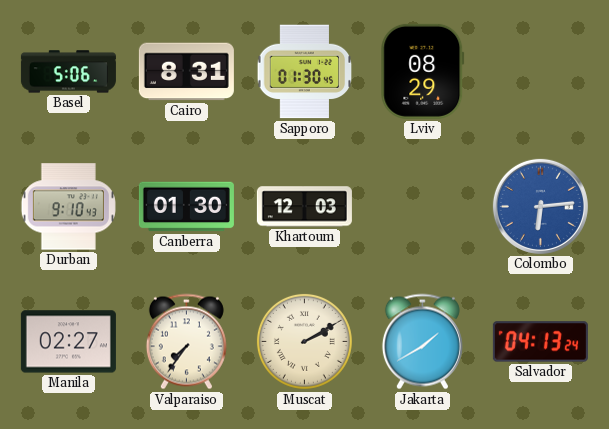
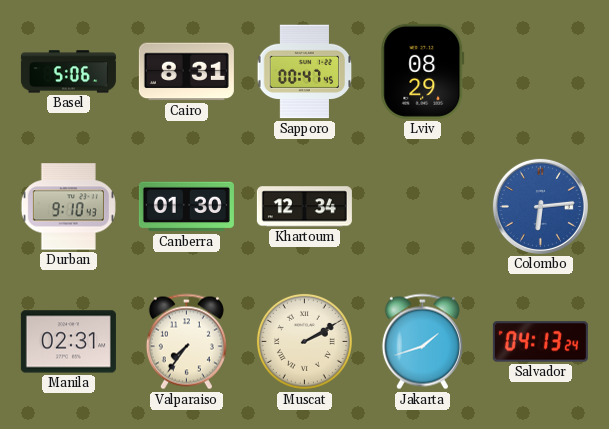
Sapporo: 01:30 -> 00:47 (305, 72)
Khartoum: 12:03 -> 12:34 (304, 207)
Manila: 02:27 -> 02:31 (68, 342)
Jakarta: 1:40 -> 1:42 (422, 342)
